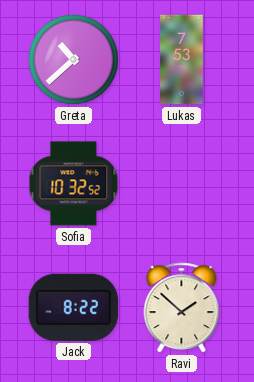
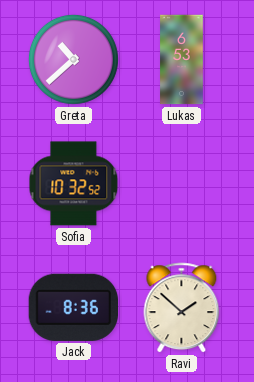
Lukas: 7:53 -> 6:53 (182, 60)
Jack: 8:22 -> 8:36 (73, 307)
